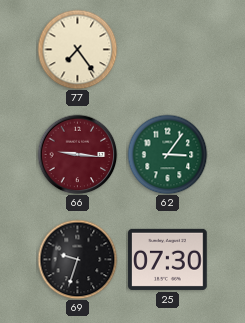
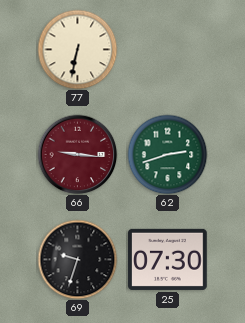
77: 7:24 -> 6:32 (77, 49)
62: 3:06 -> 2:42 (167, 154)
